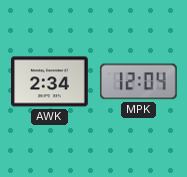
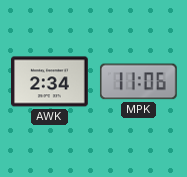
MPK: 12:04 -> 11:06 (138, 82)
